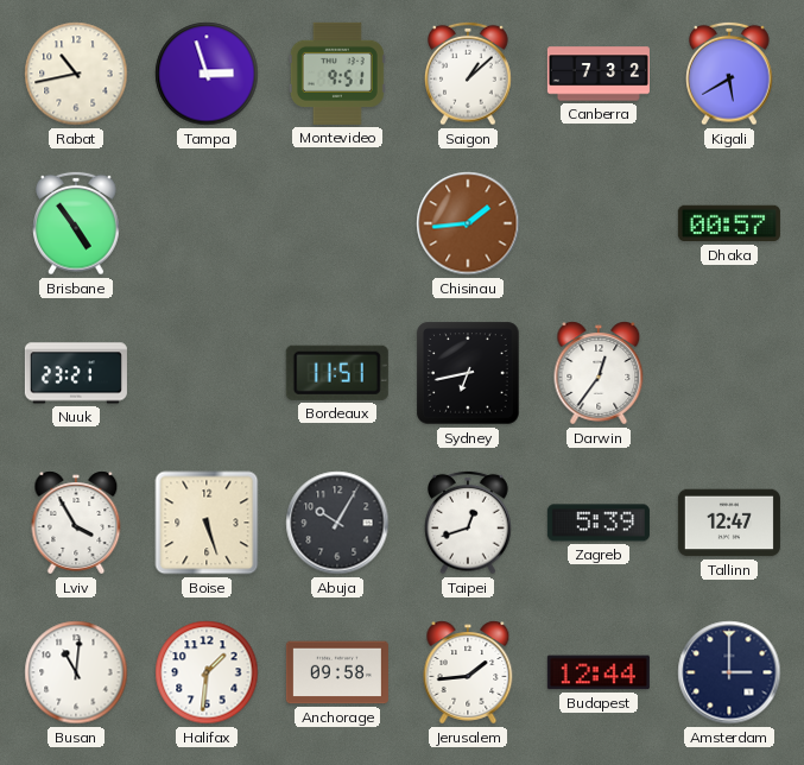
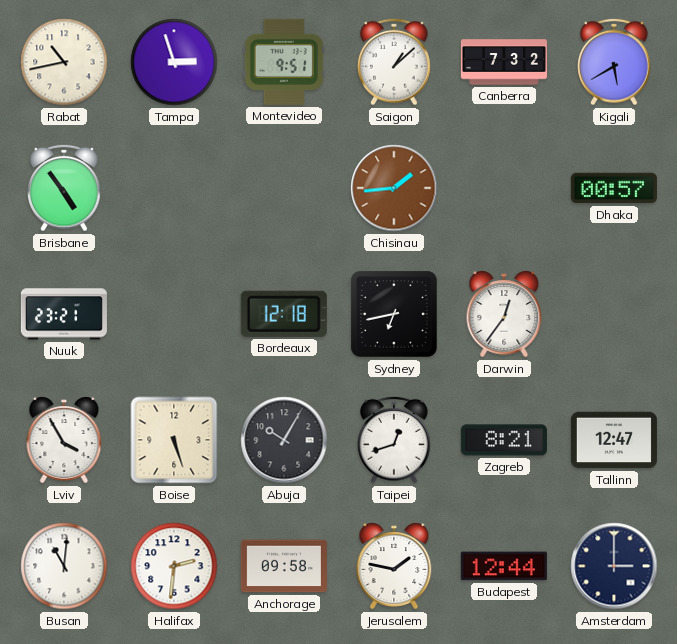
Bordeaux: 11:51 -> 12:18 (284, 314)
Zagreb: 5:39 -> 8:21 (504, 440)
Halifax: 1:31 -> 2:31 (174, 566)
Jerusalem: 1:44 -> 1:47 (394, 566)
